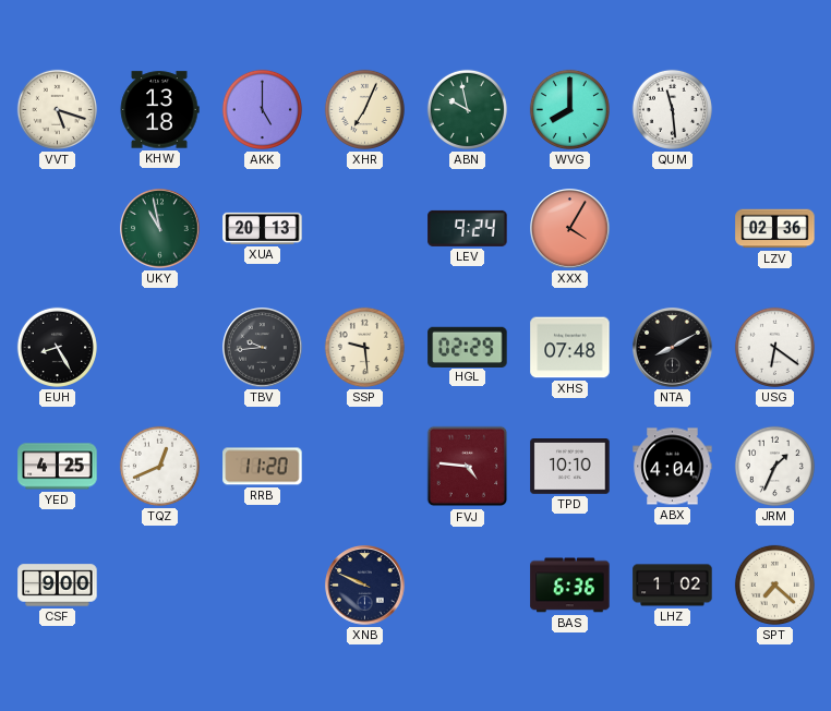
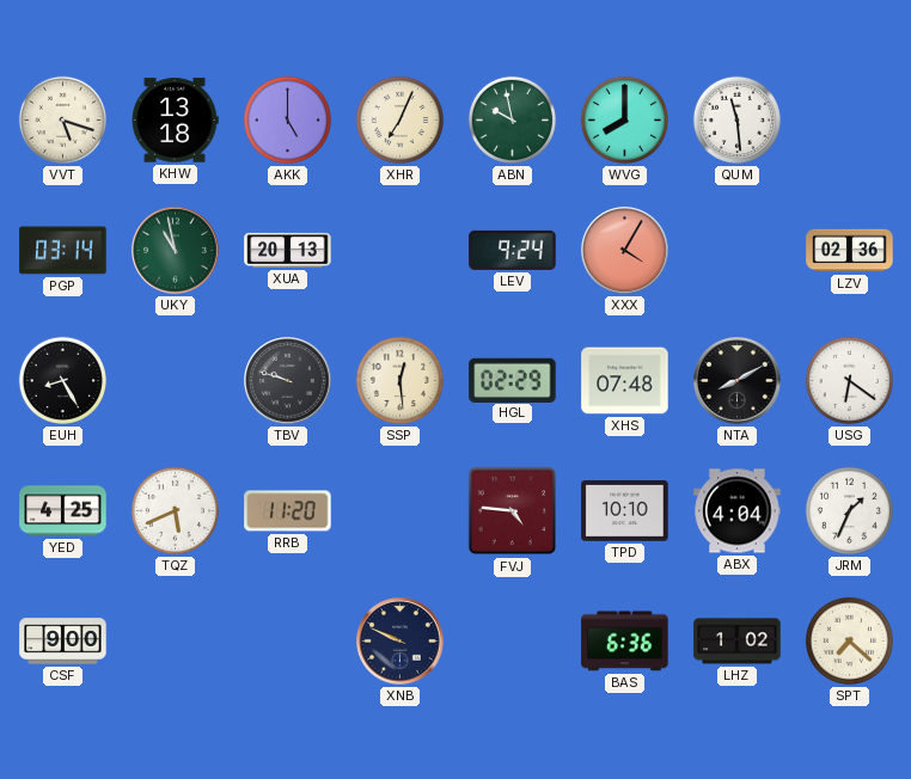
PGP: none -> 03:14 (63, 251)
TBV: 9:44 -> 9:48 (288, 381)
SSP: 9:29 -> 12:29 (399, 380)
TQZ: 12:41 -> 5:41 (175, 510)
